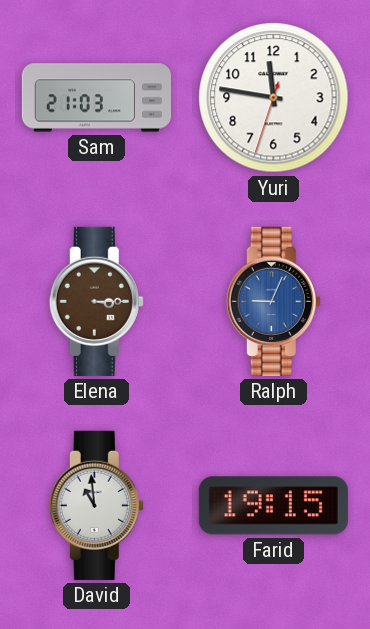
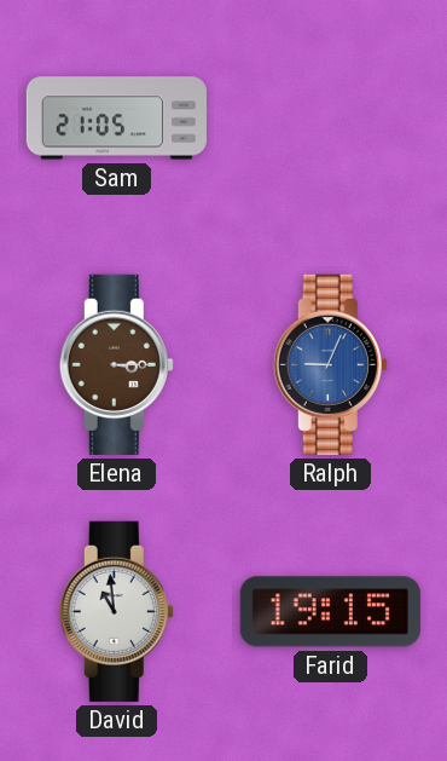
Sam: 21:03 -> 21:05 (116, 119)
Yuri: 11:46 -> none (274, 98)
